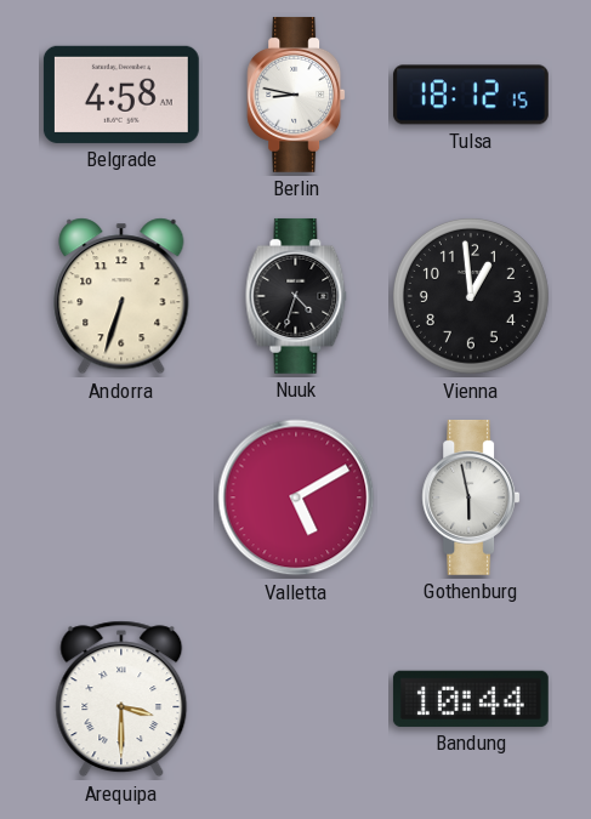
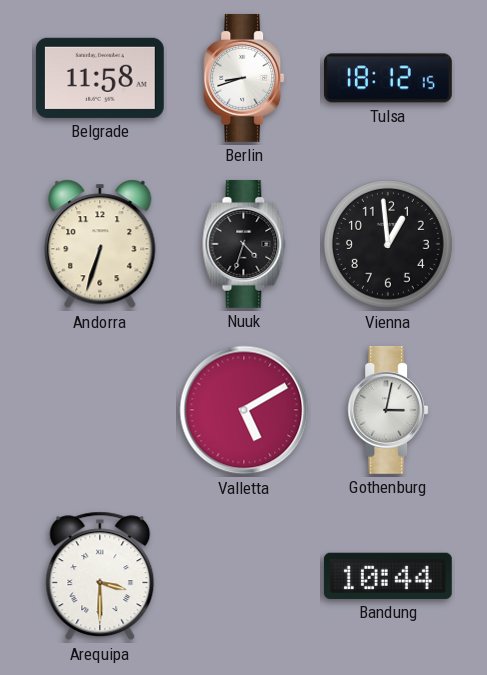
Belgrade: 4:58 -> 11:58 (100, 78)
Berlin: 8:47 -> 8:42 (244, 78)
Gothenburg: 5:58 -> 3:02 (388, 410)
